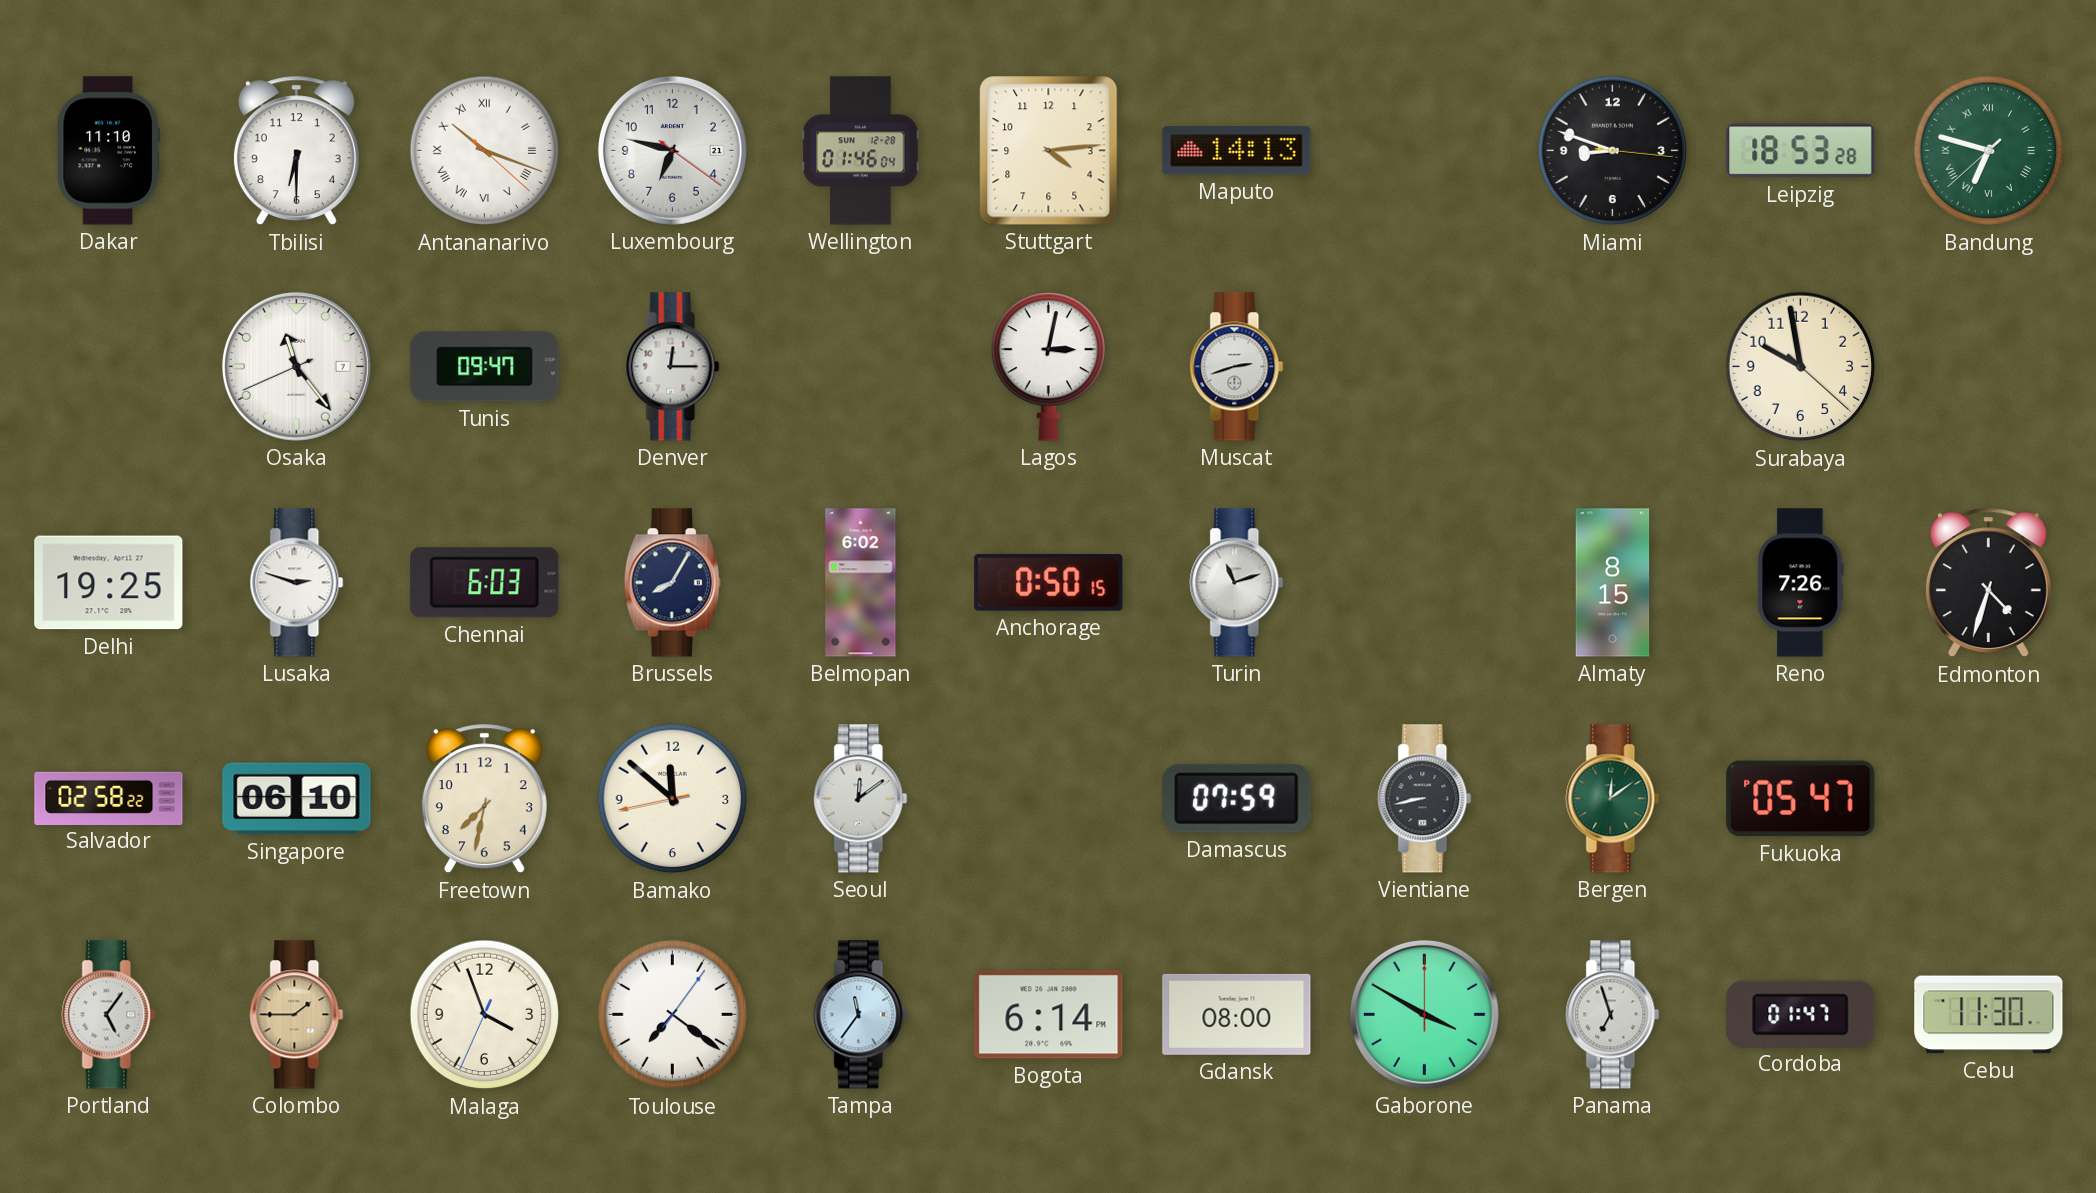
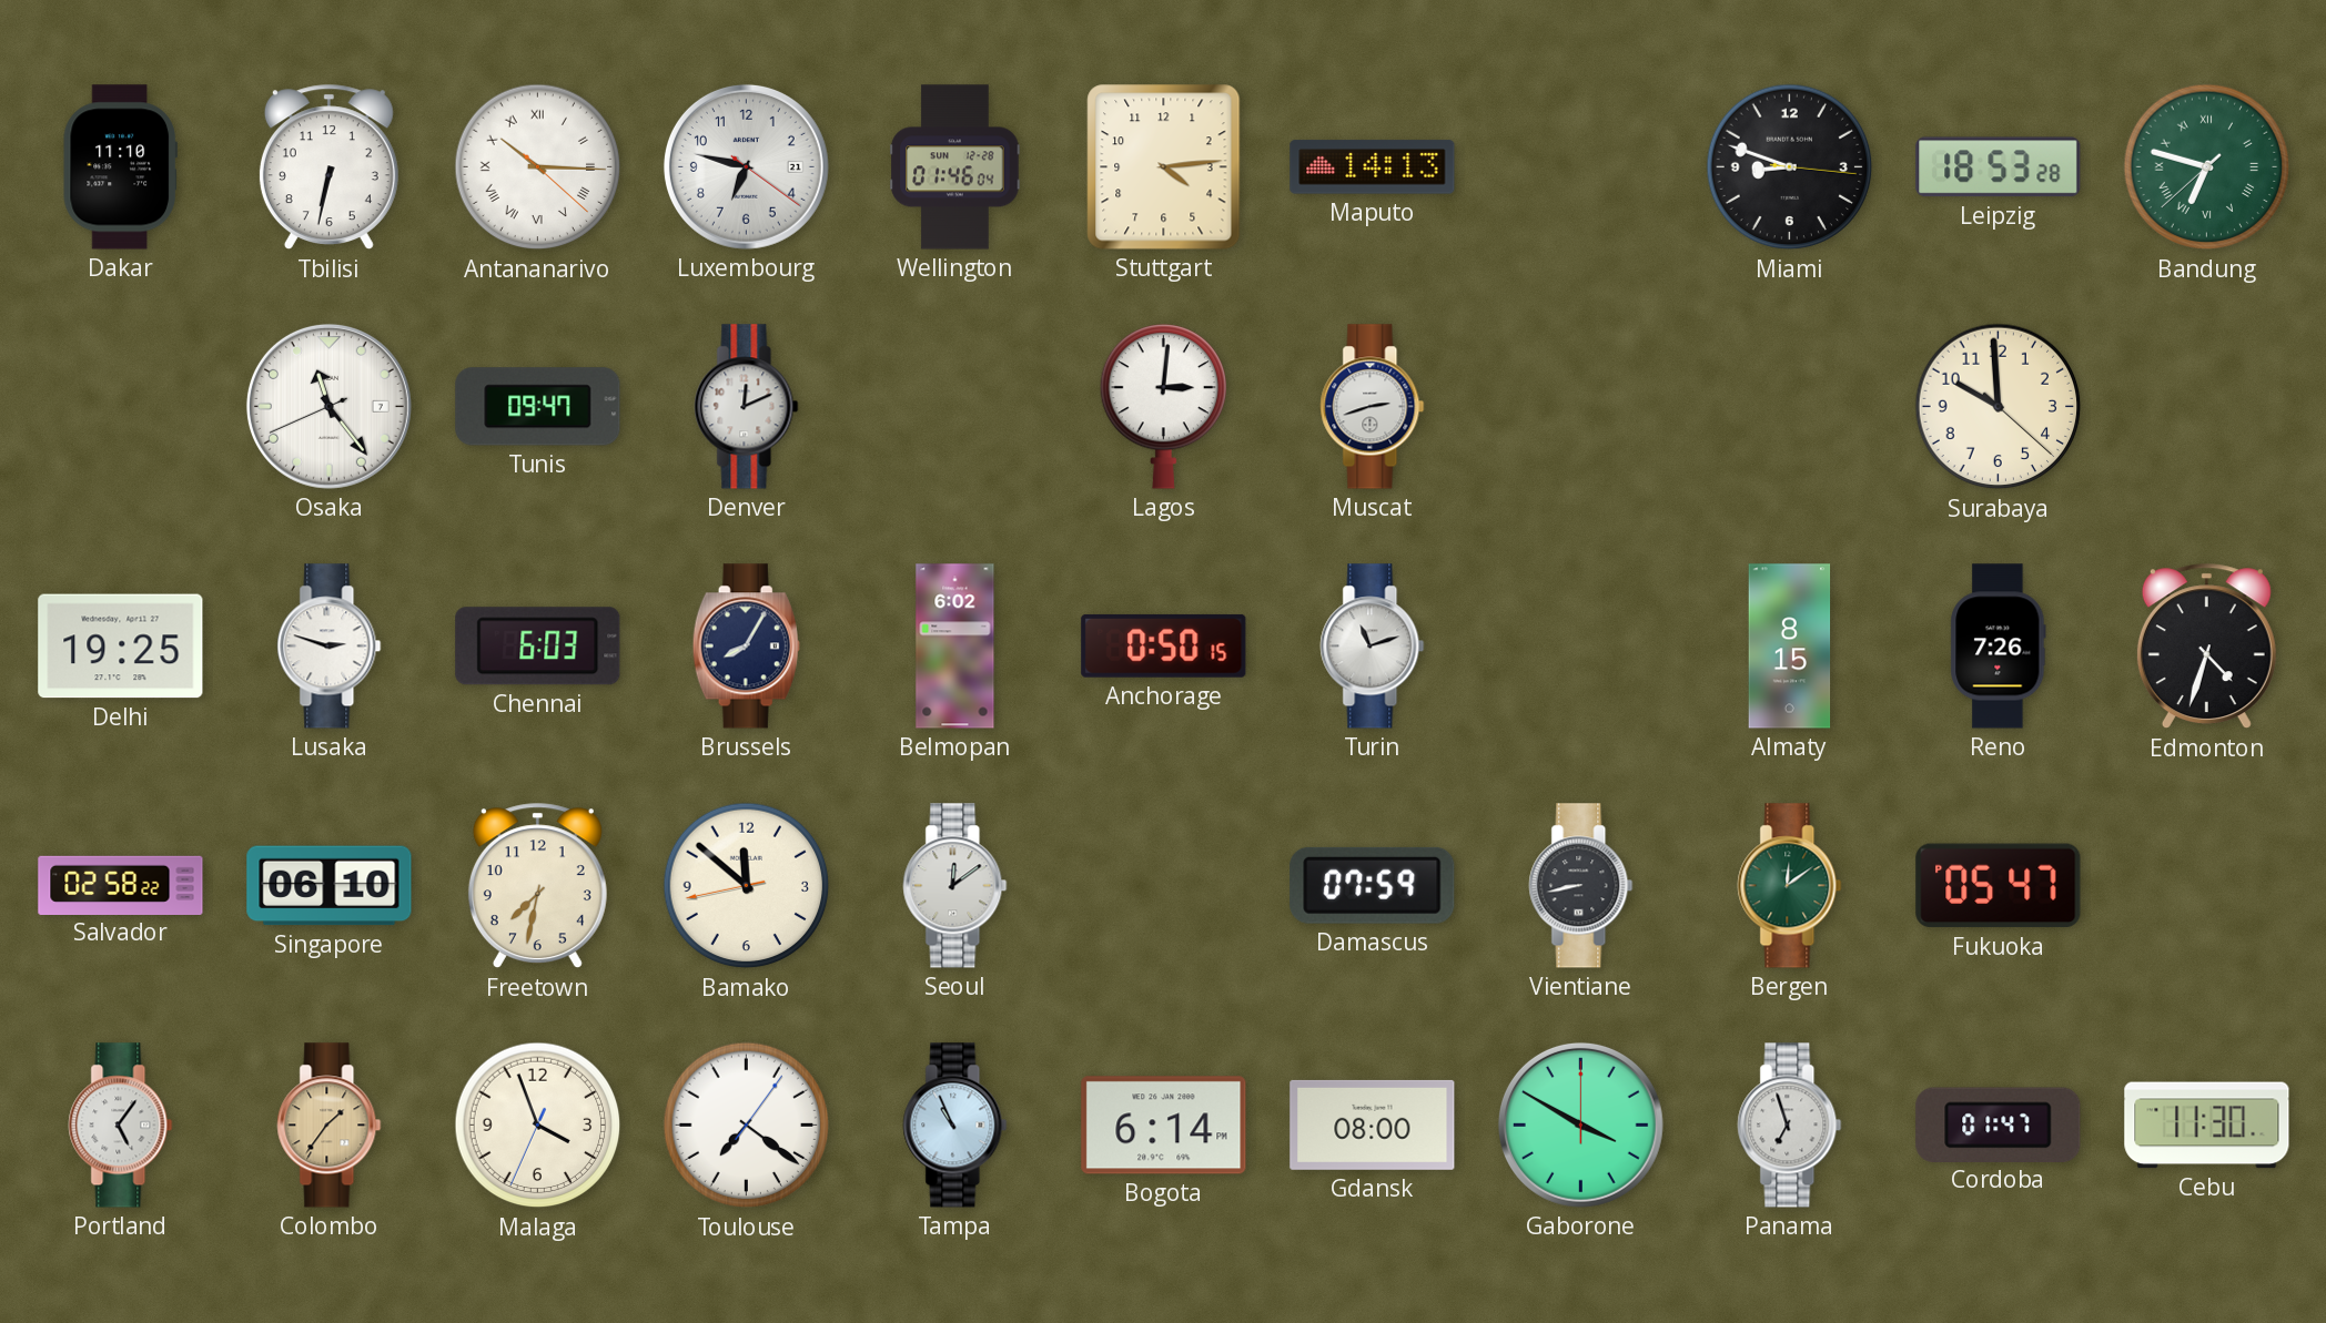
Tbilisi: 6:30 -> 6:32 (328, 167)
Antananarivo: 10:18 -> 10:15 (538, 167)
Denver: 12:15 -> 12:11 (747, 407)
Lagos: 3:02 -> 3:01 (1163, 407)
Surabaya: 9:58 -> 9:59 (1999, 407)
Colombo: 1:45 -> 1:36 (330, 1126)
Tampa: 11:36 -> 10:56 (955, 1126)
